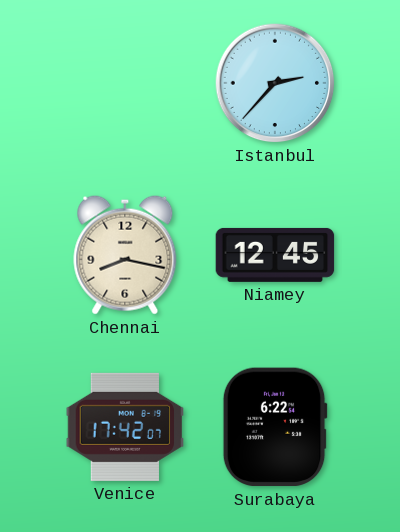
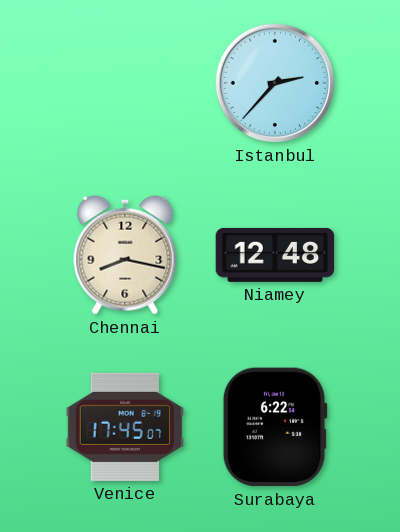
Niamey: 12:45 -> 12:48 (275, 255)
Venice: 17:42 -> 17:45 (125, 427)
